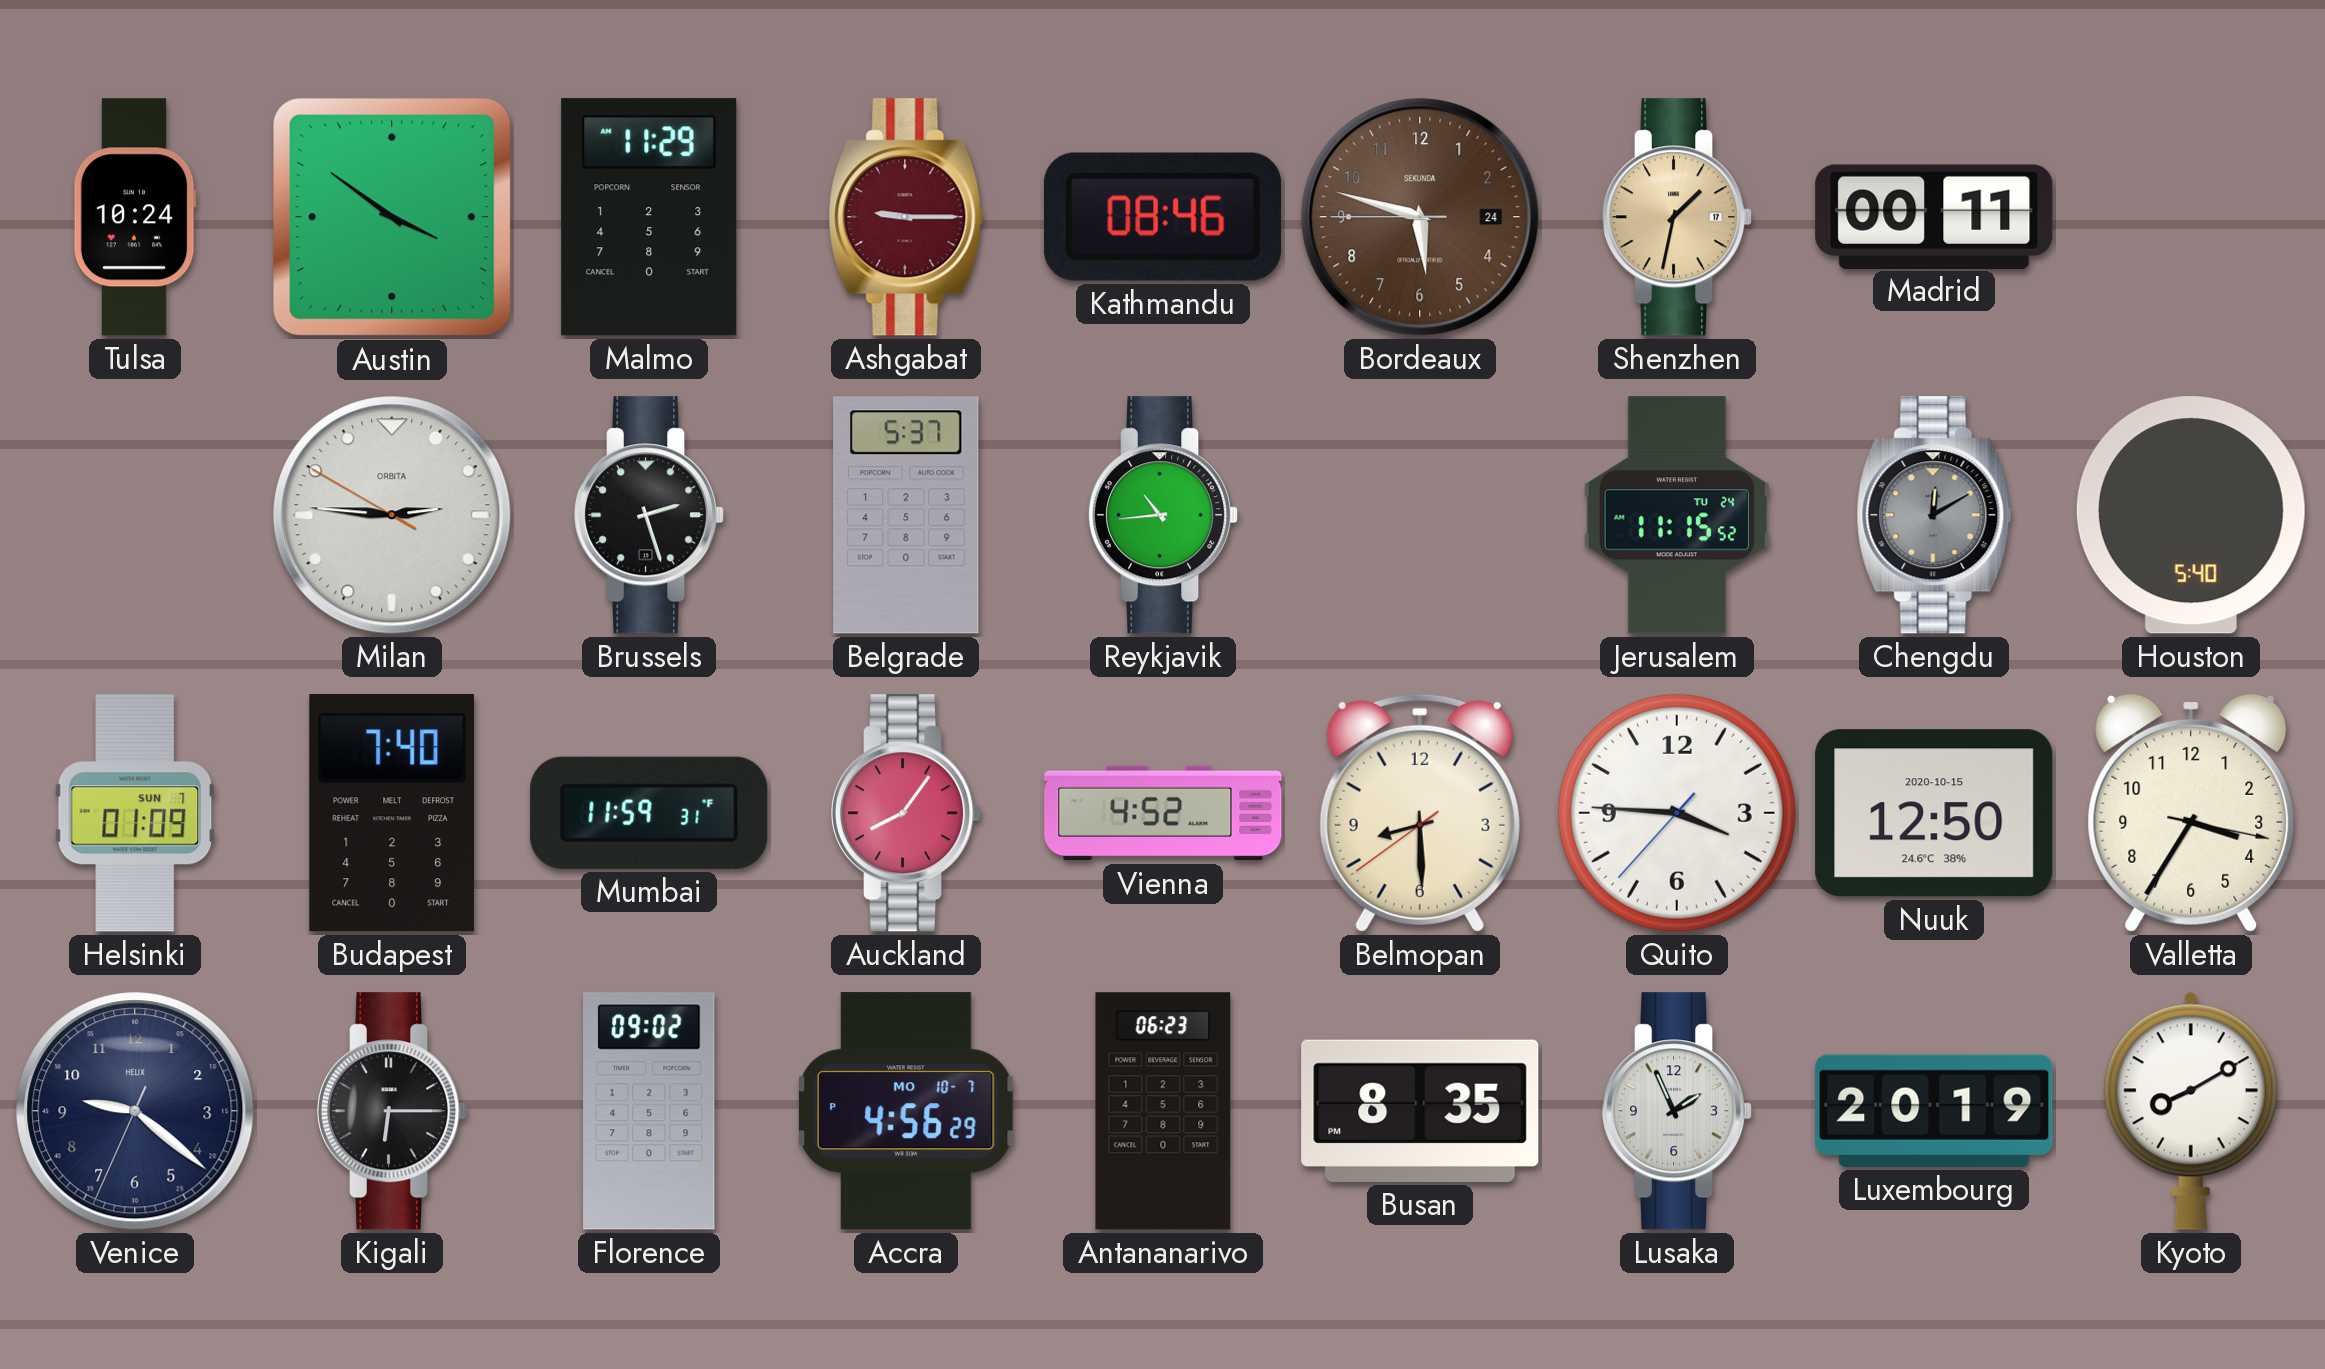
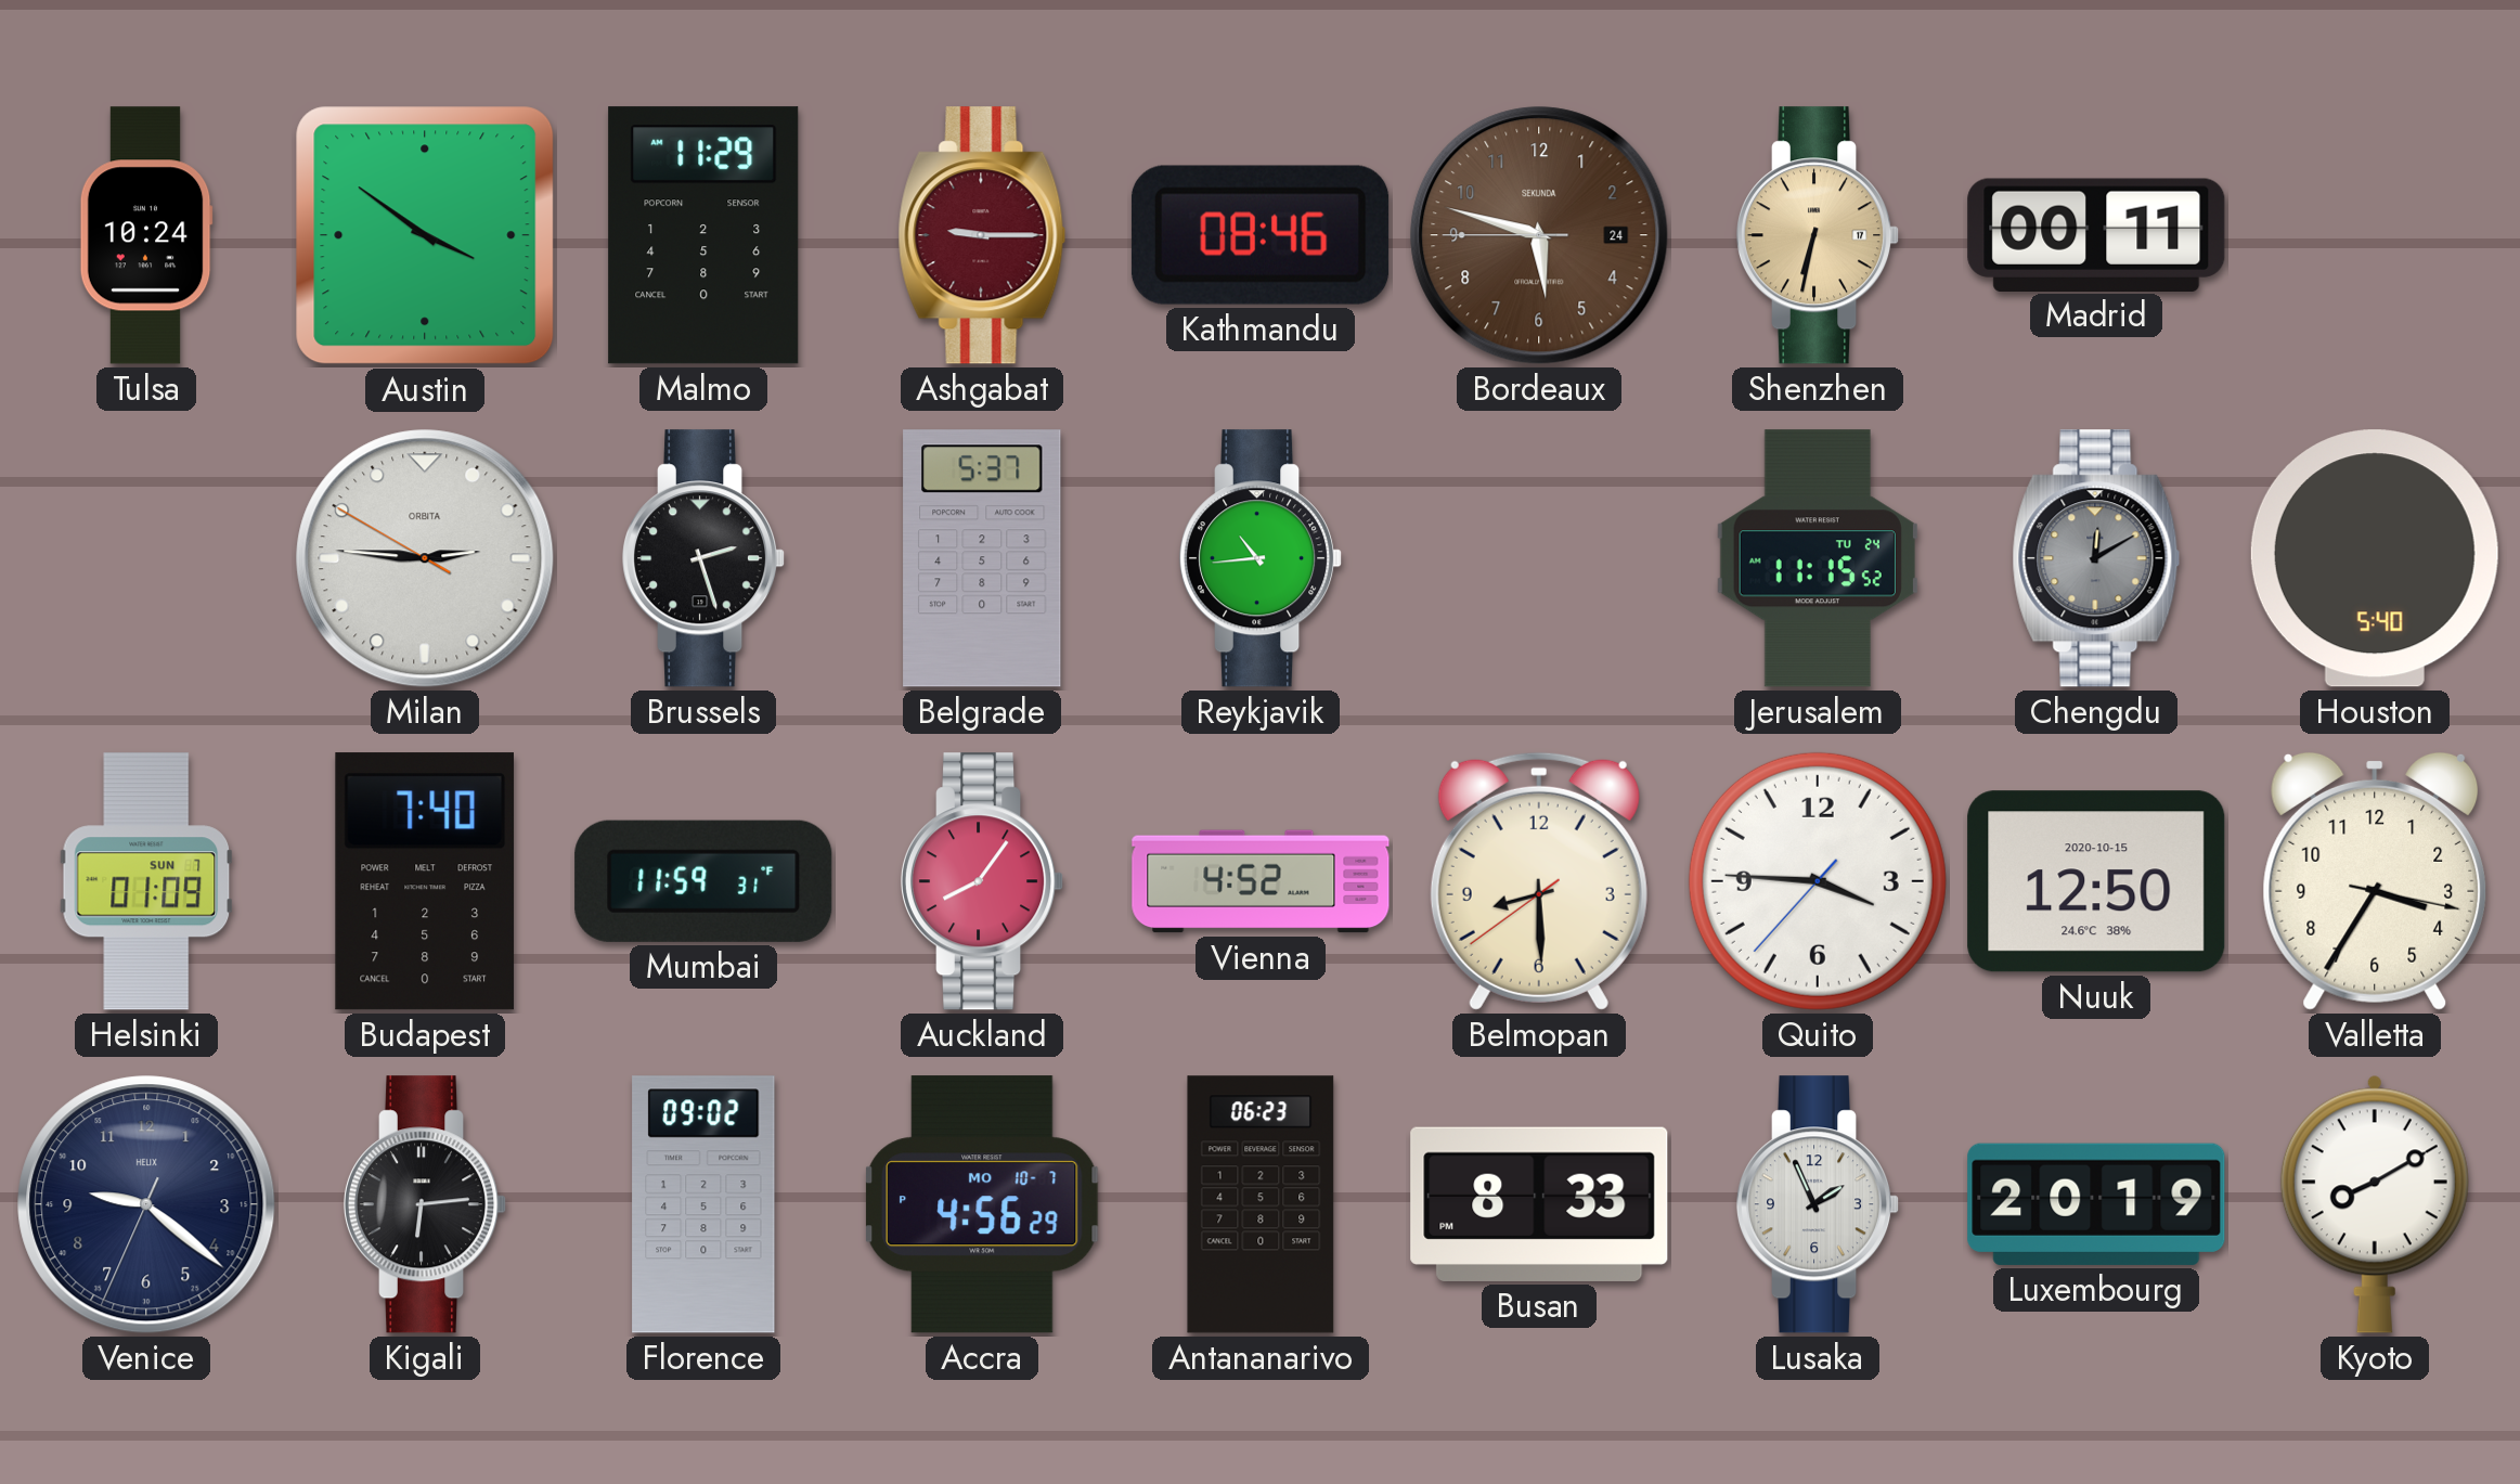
Shenzhen: 1:32 -> 6:32 (1818, 235)
Kigali: 6:15 -> 6:14 (425, 1204)
Busan: 8:35 -> 8:33 (1539, 1204)
